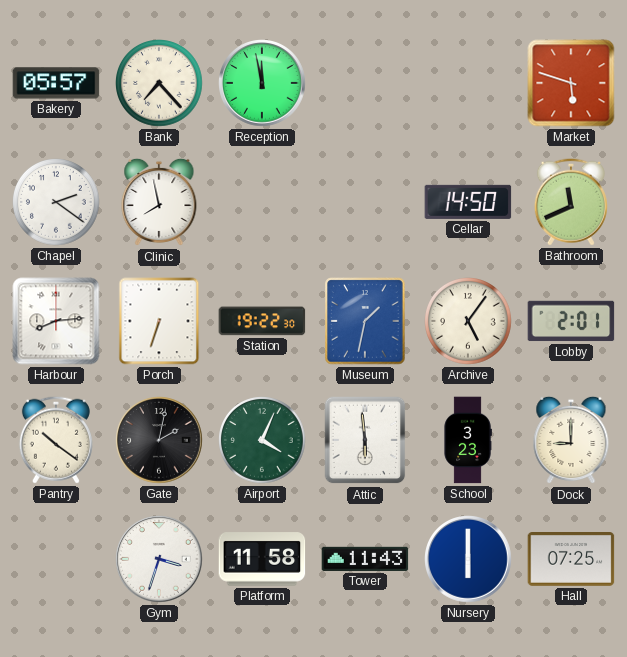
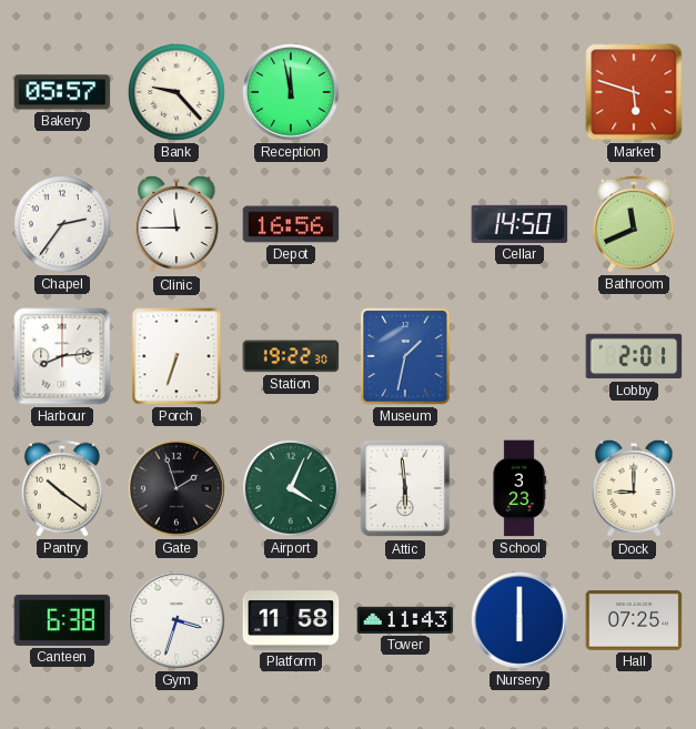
Bank: 7:23 -> 9:23 (178, 93)
Chapel: 2:21 -> 2:36 (63, 225)
Clinic: 7:58 -> 11:45 (176, 224)
Depot: none -> 16:56 (291, 224)
Archive: 5:06 -> none (469, 322)
Gate: 2:02 -> 1:57 (176, 488)
Canteen: none -> 6:38 (62, 620)
